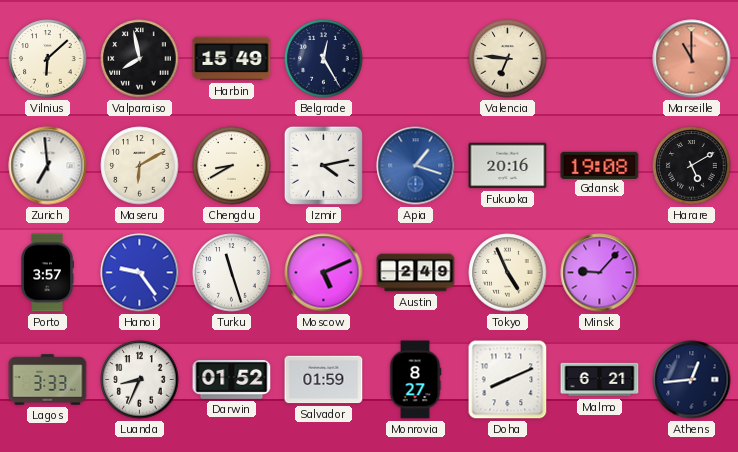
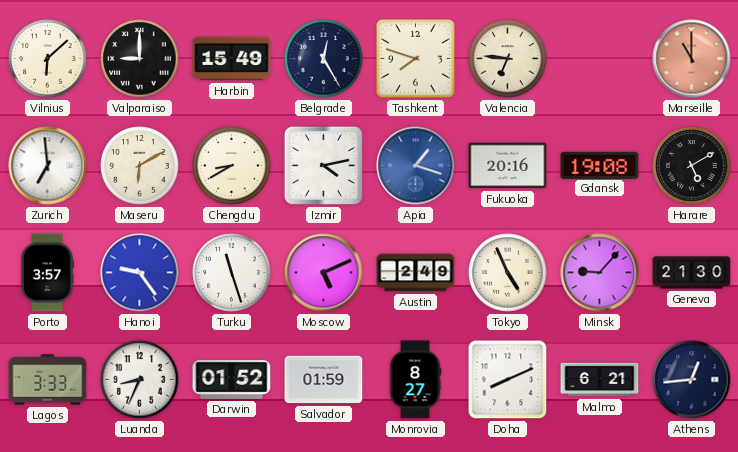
Valparaiso: 7:58 -> 9:00 (140, 59)
Tashkent: none -> 7:48 (416, 59)
Geneva: none -> 21:30 (692, 273)
